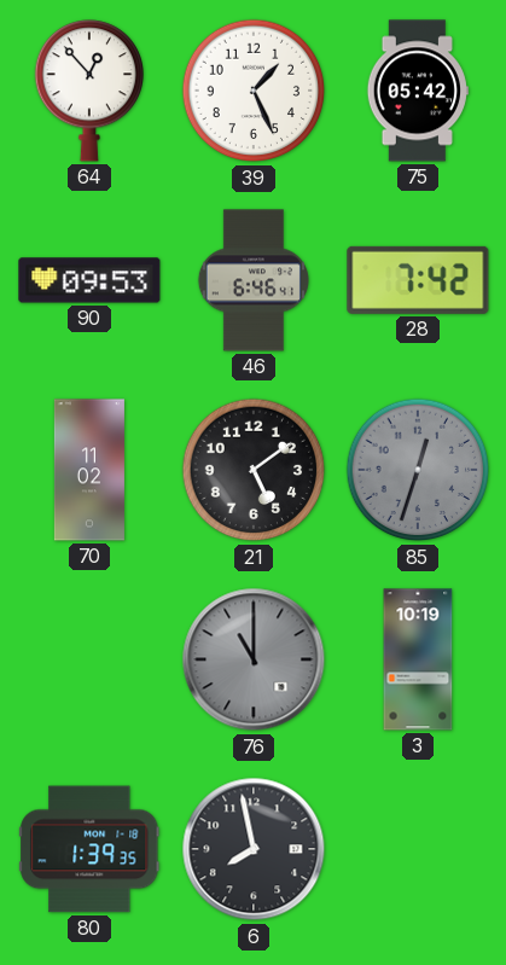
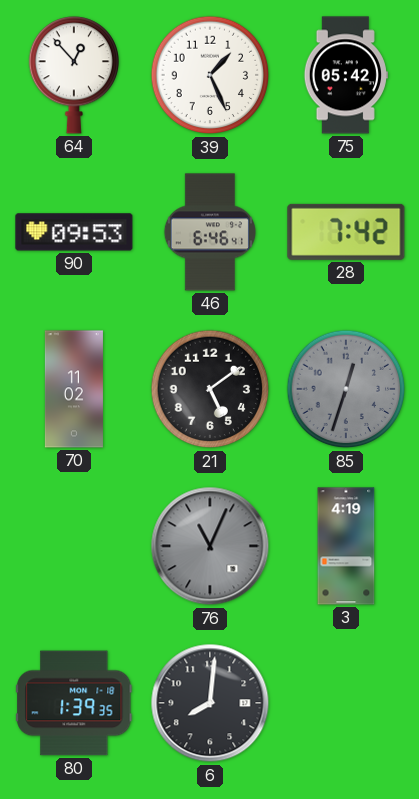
76: 11:00 -> 11:04 (210, 546)
3: 10:19 -> 4:19 (346, 546)
6: 7:58 -> 8:01 (210, 703)
